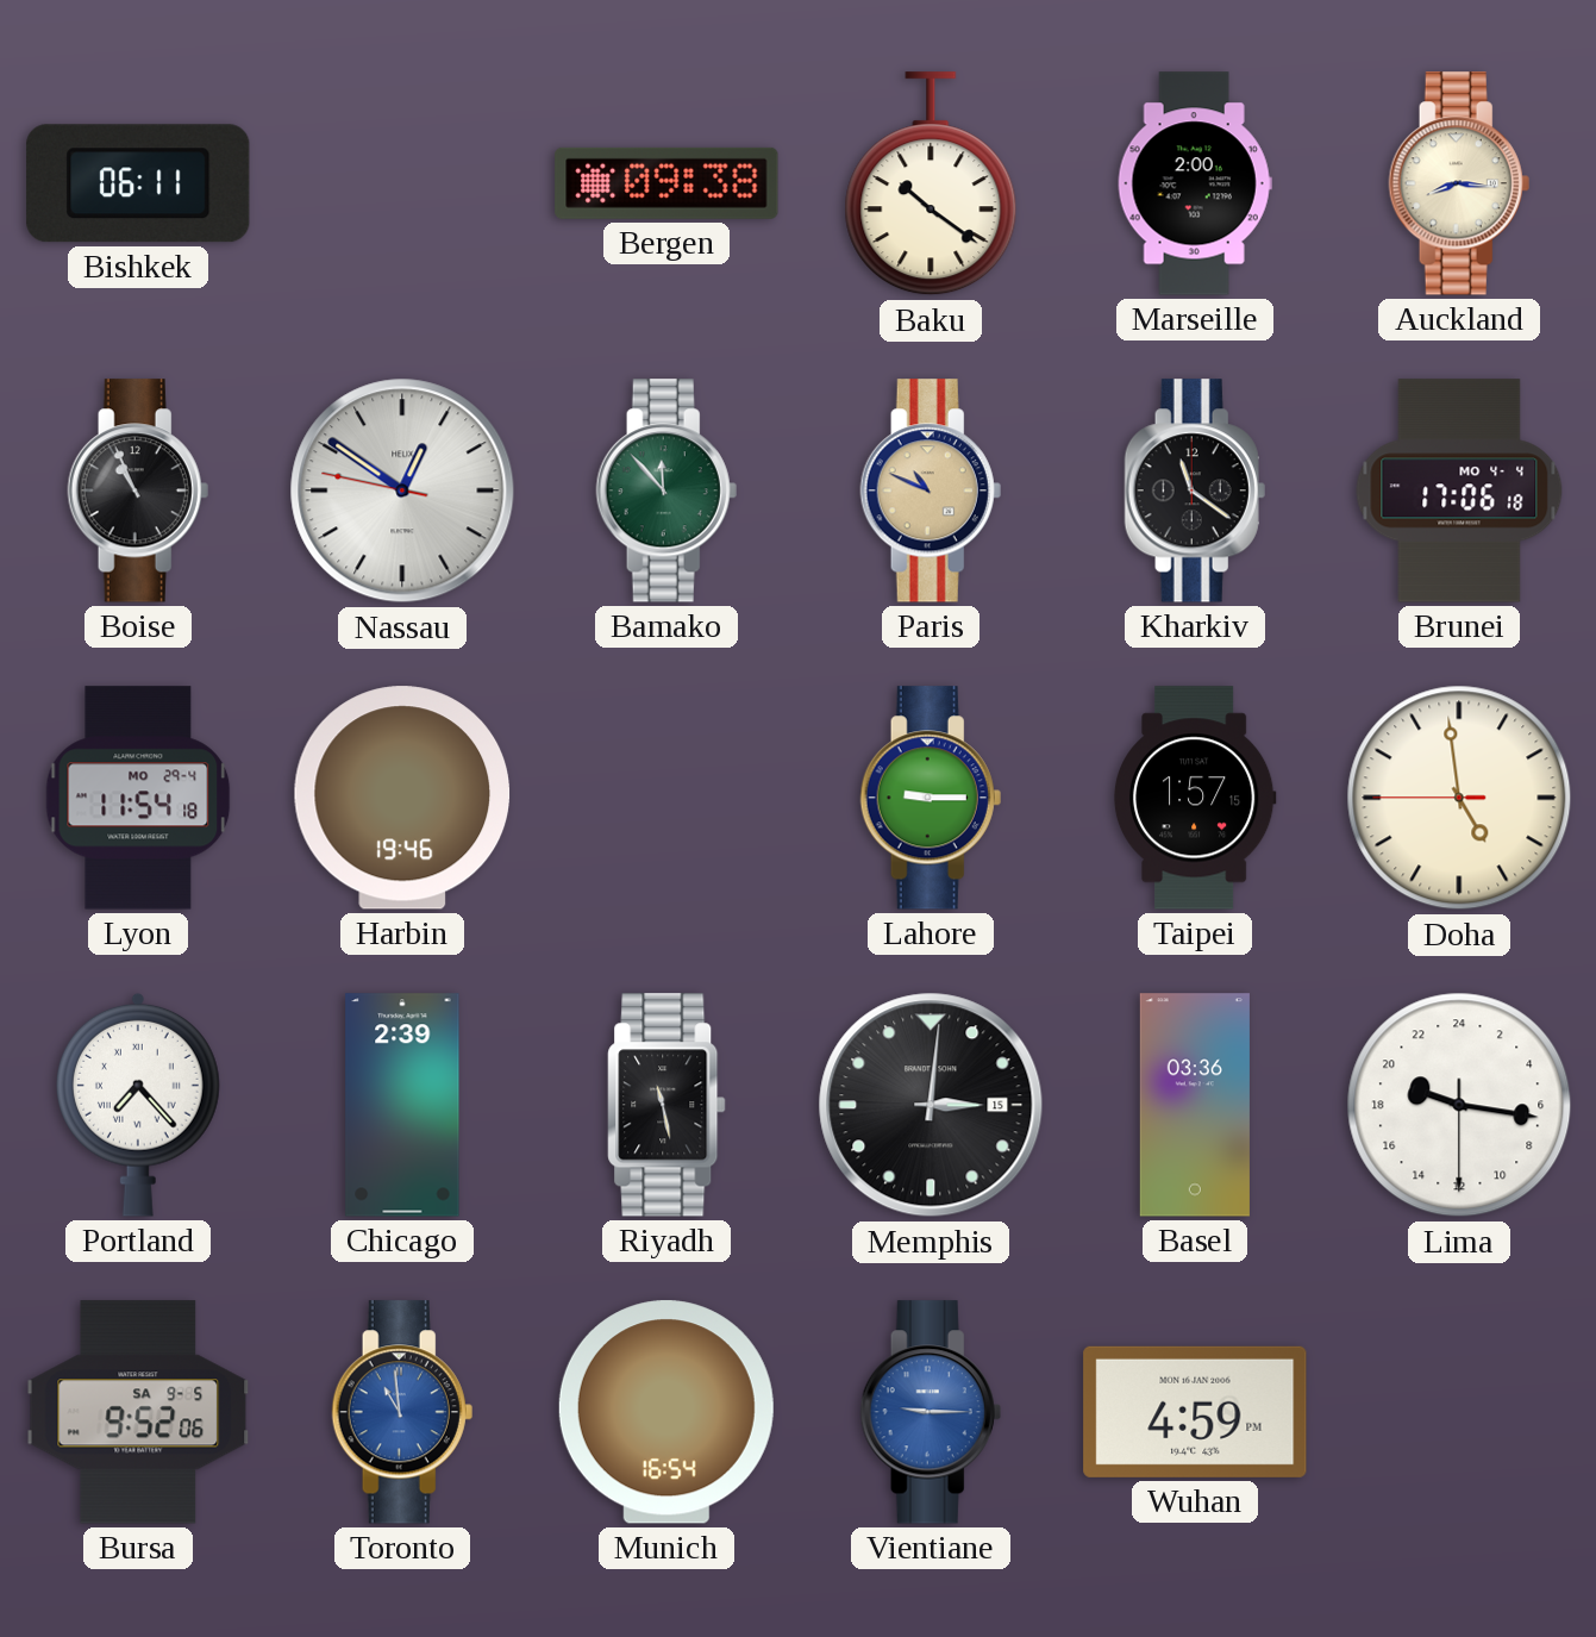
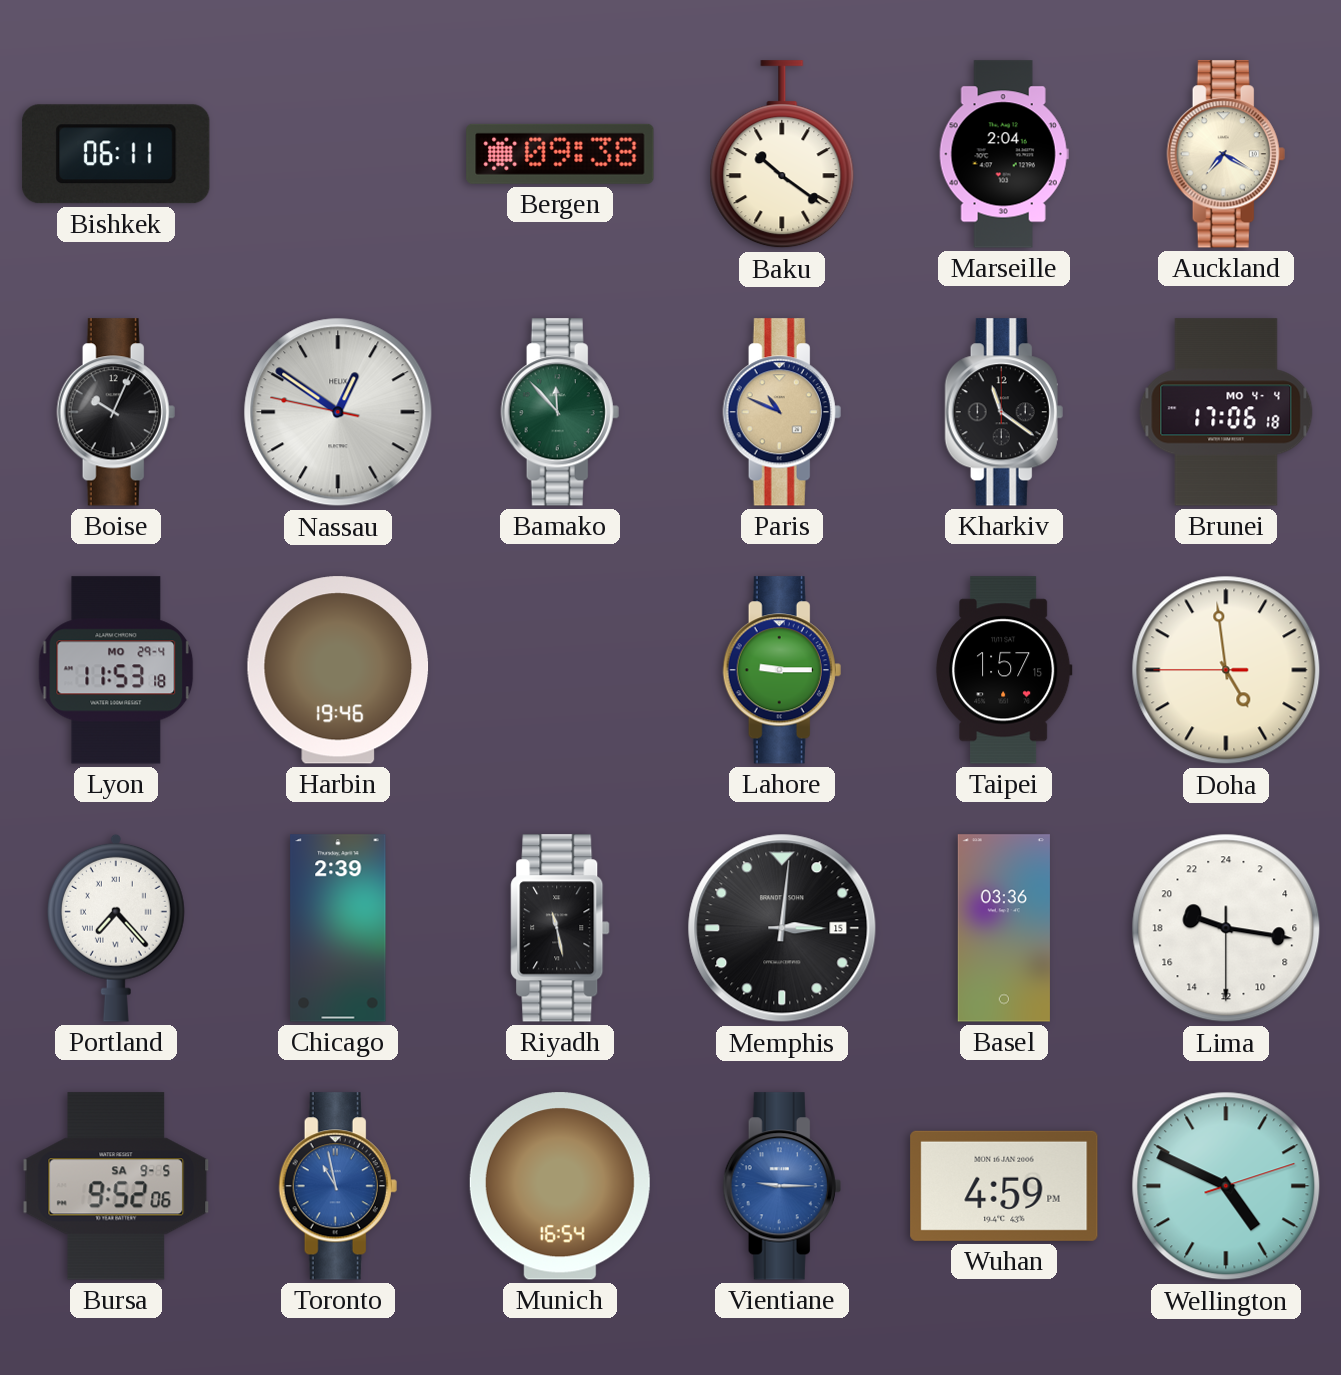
Marseille: 2:00 -> 2:04 (1004, 154)
Auckland: 8:16 -> 7:20 (1226, 154)
Boise: 10:56 -> 10:04 (116, 412)
Lyon: 11:54 -> 11:53 (116, 670)
Toronto: 10:59 -> 10:58 (338, 1186)
Wellington: none -> 4:49 (1226, 1186)
